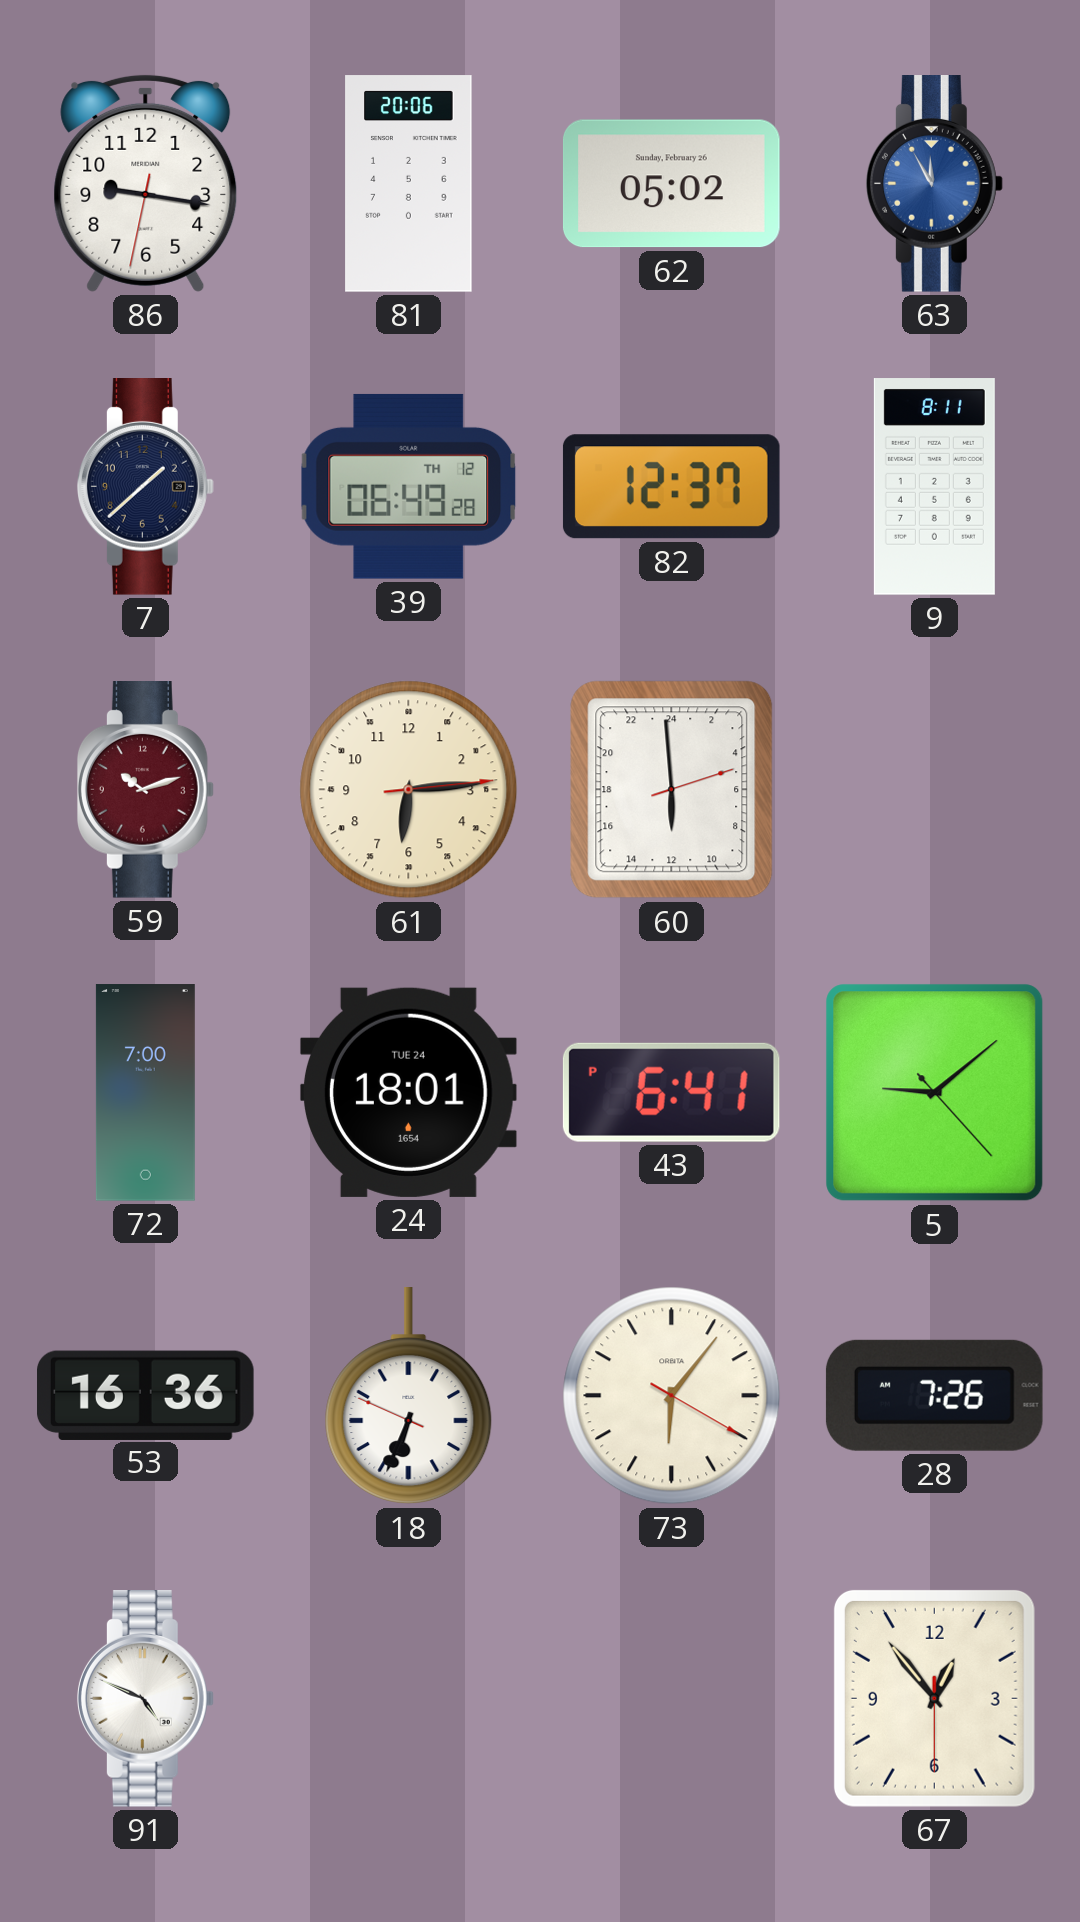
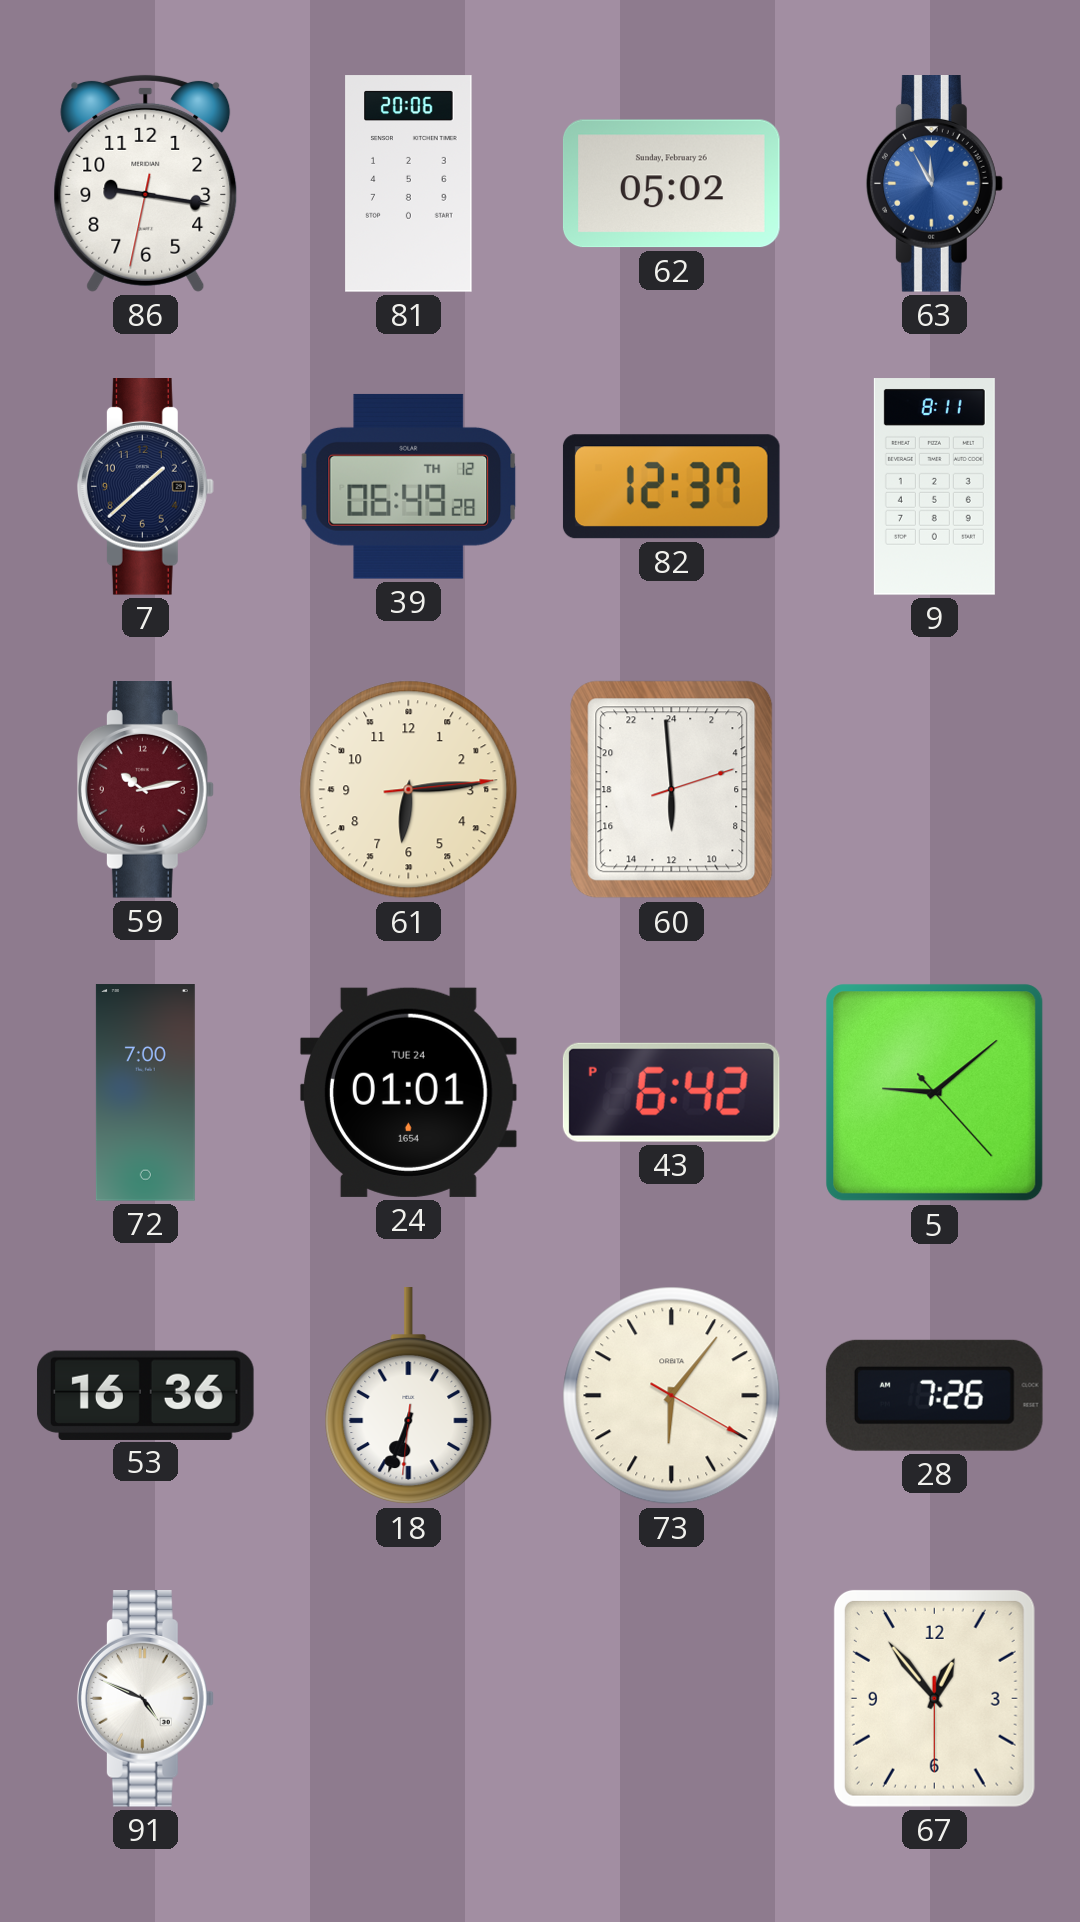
59: 10:12 -> 10:13 (145, 790)
24: 18:01 -> 01:01 (408, 1092)
43: 6:41 -> 6:42 (671, 1092)
18: 6:33:49 -> 6:33:31 (409, 1397)
